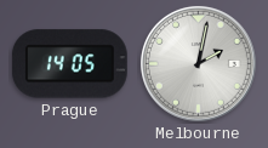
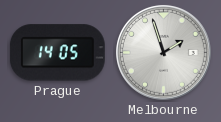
Melbourne: 2:02 -> 1:57 (163, 52)
